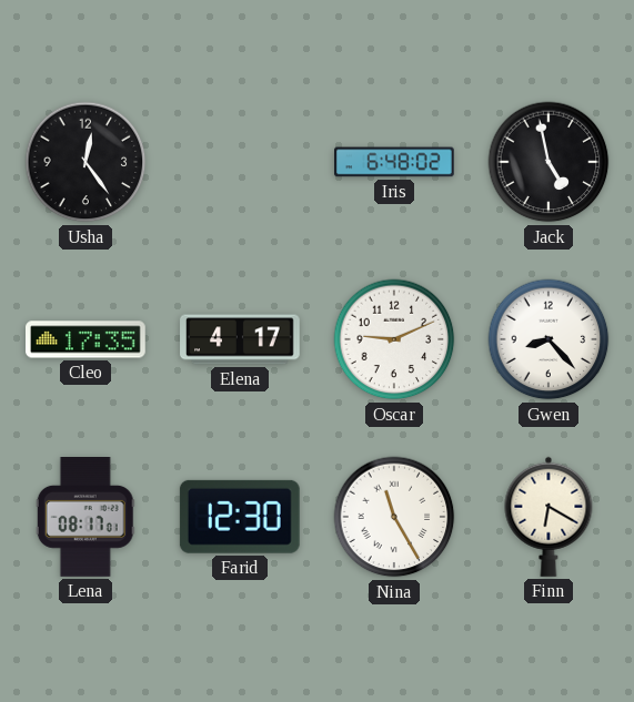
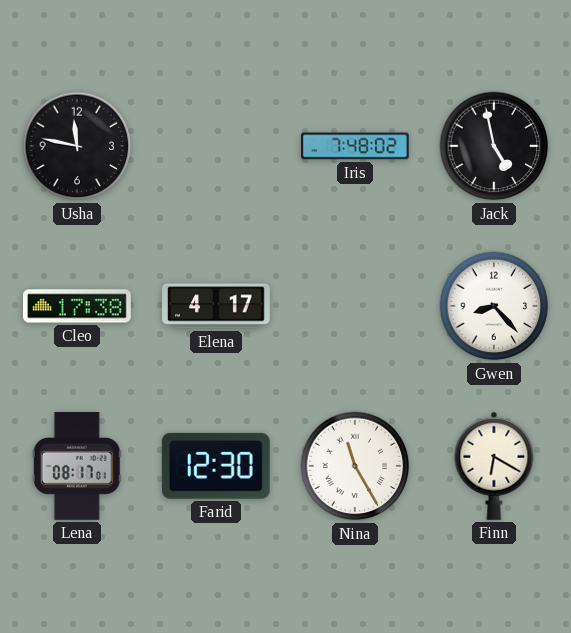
Usha: 12:24 -> 11:47 (77, 146)
Iris: 6:48 -> 7:48 (356, 146)
Cleo: 17:35 -> 17:38 (78, 306)
Oscar: 9:11 -> none (394, 339)
